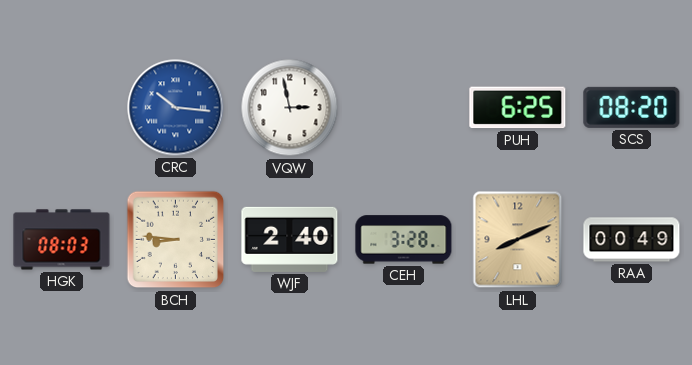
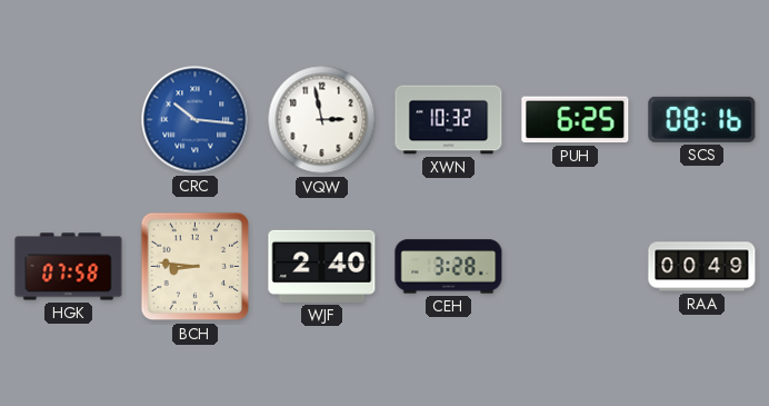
XWN: none -> 10:32 (449, 120)
SCS: 08:20 -> 08:16 (702, 119)
HGK: 08:03 -> 07:58 (69, 267)
LHL: 8:11 -> none (518, 240)
